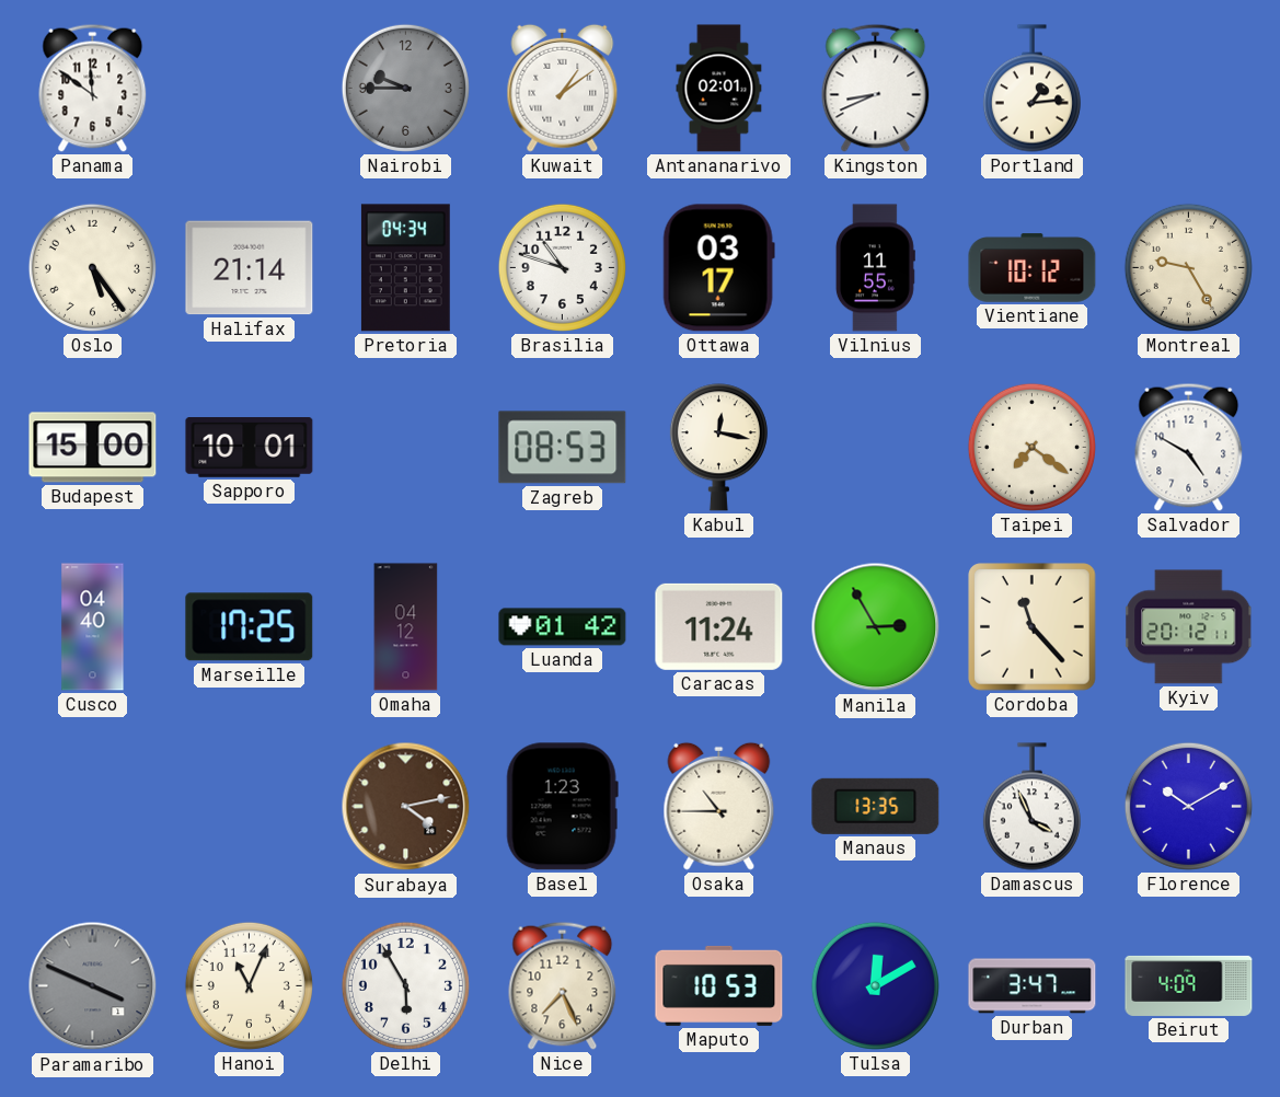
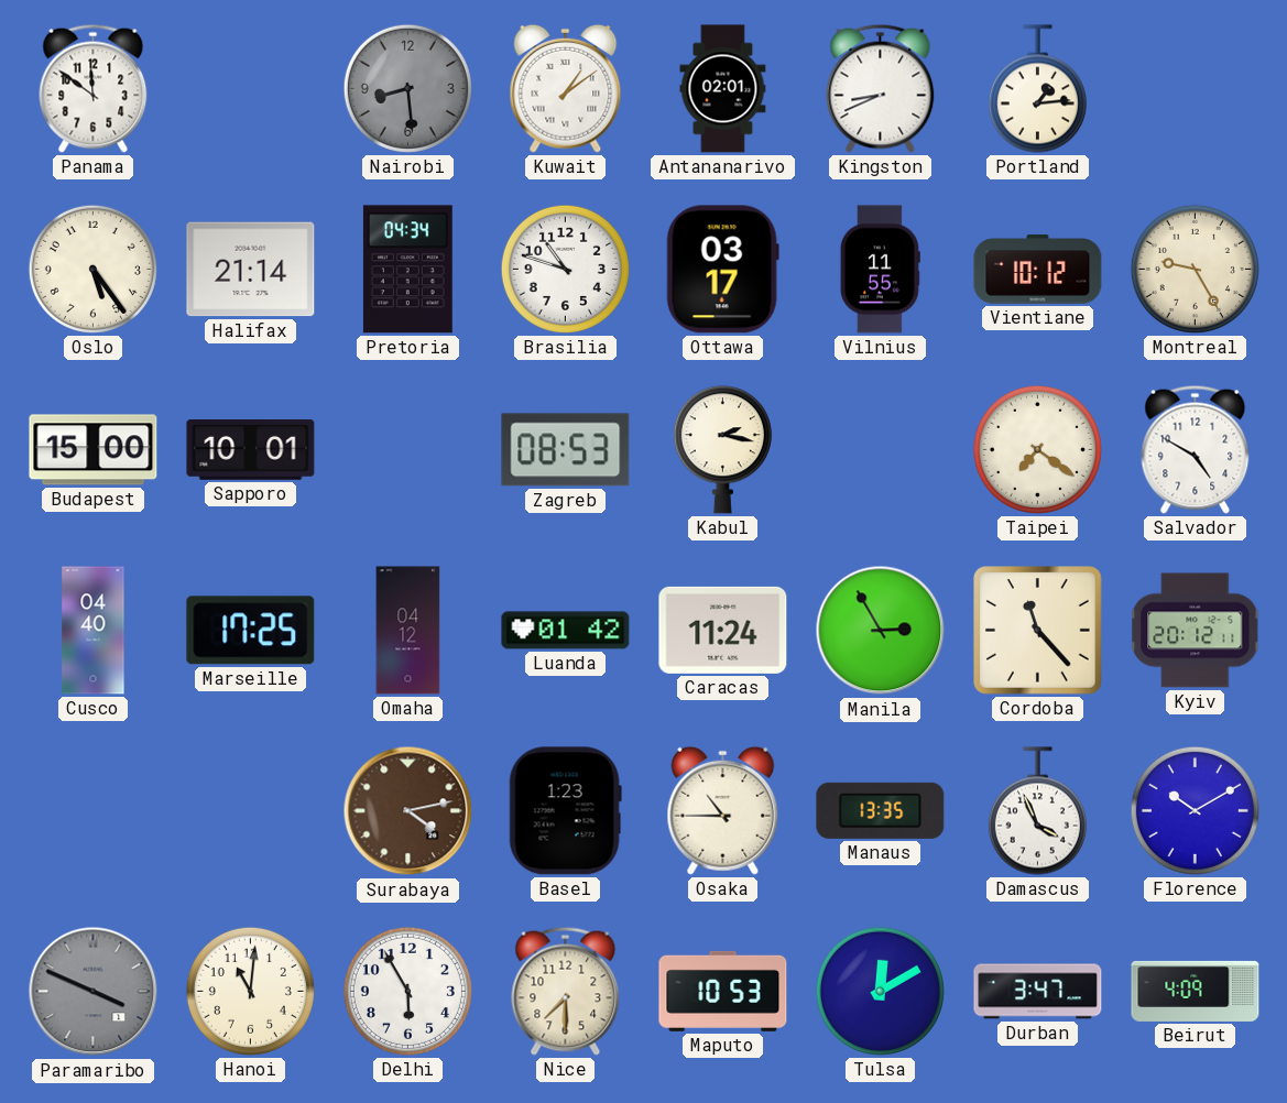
Nairobi: 9:45 -> 8:29 (407, 88)
Kabul: 12:17 -> 2:17 (722, 450)
Hanoi: 11:04 -> 11:01 (250, 991)
Nice: 7:26 -> 7:30 (566, 991)
